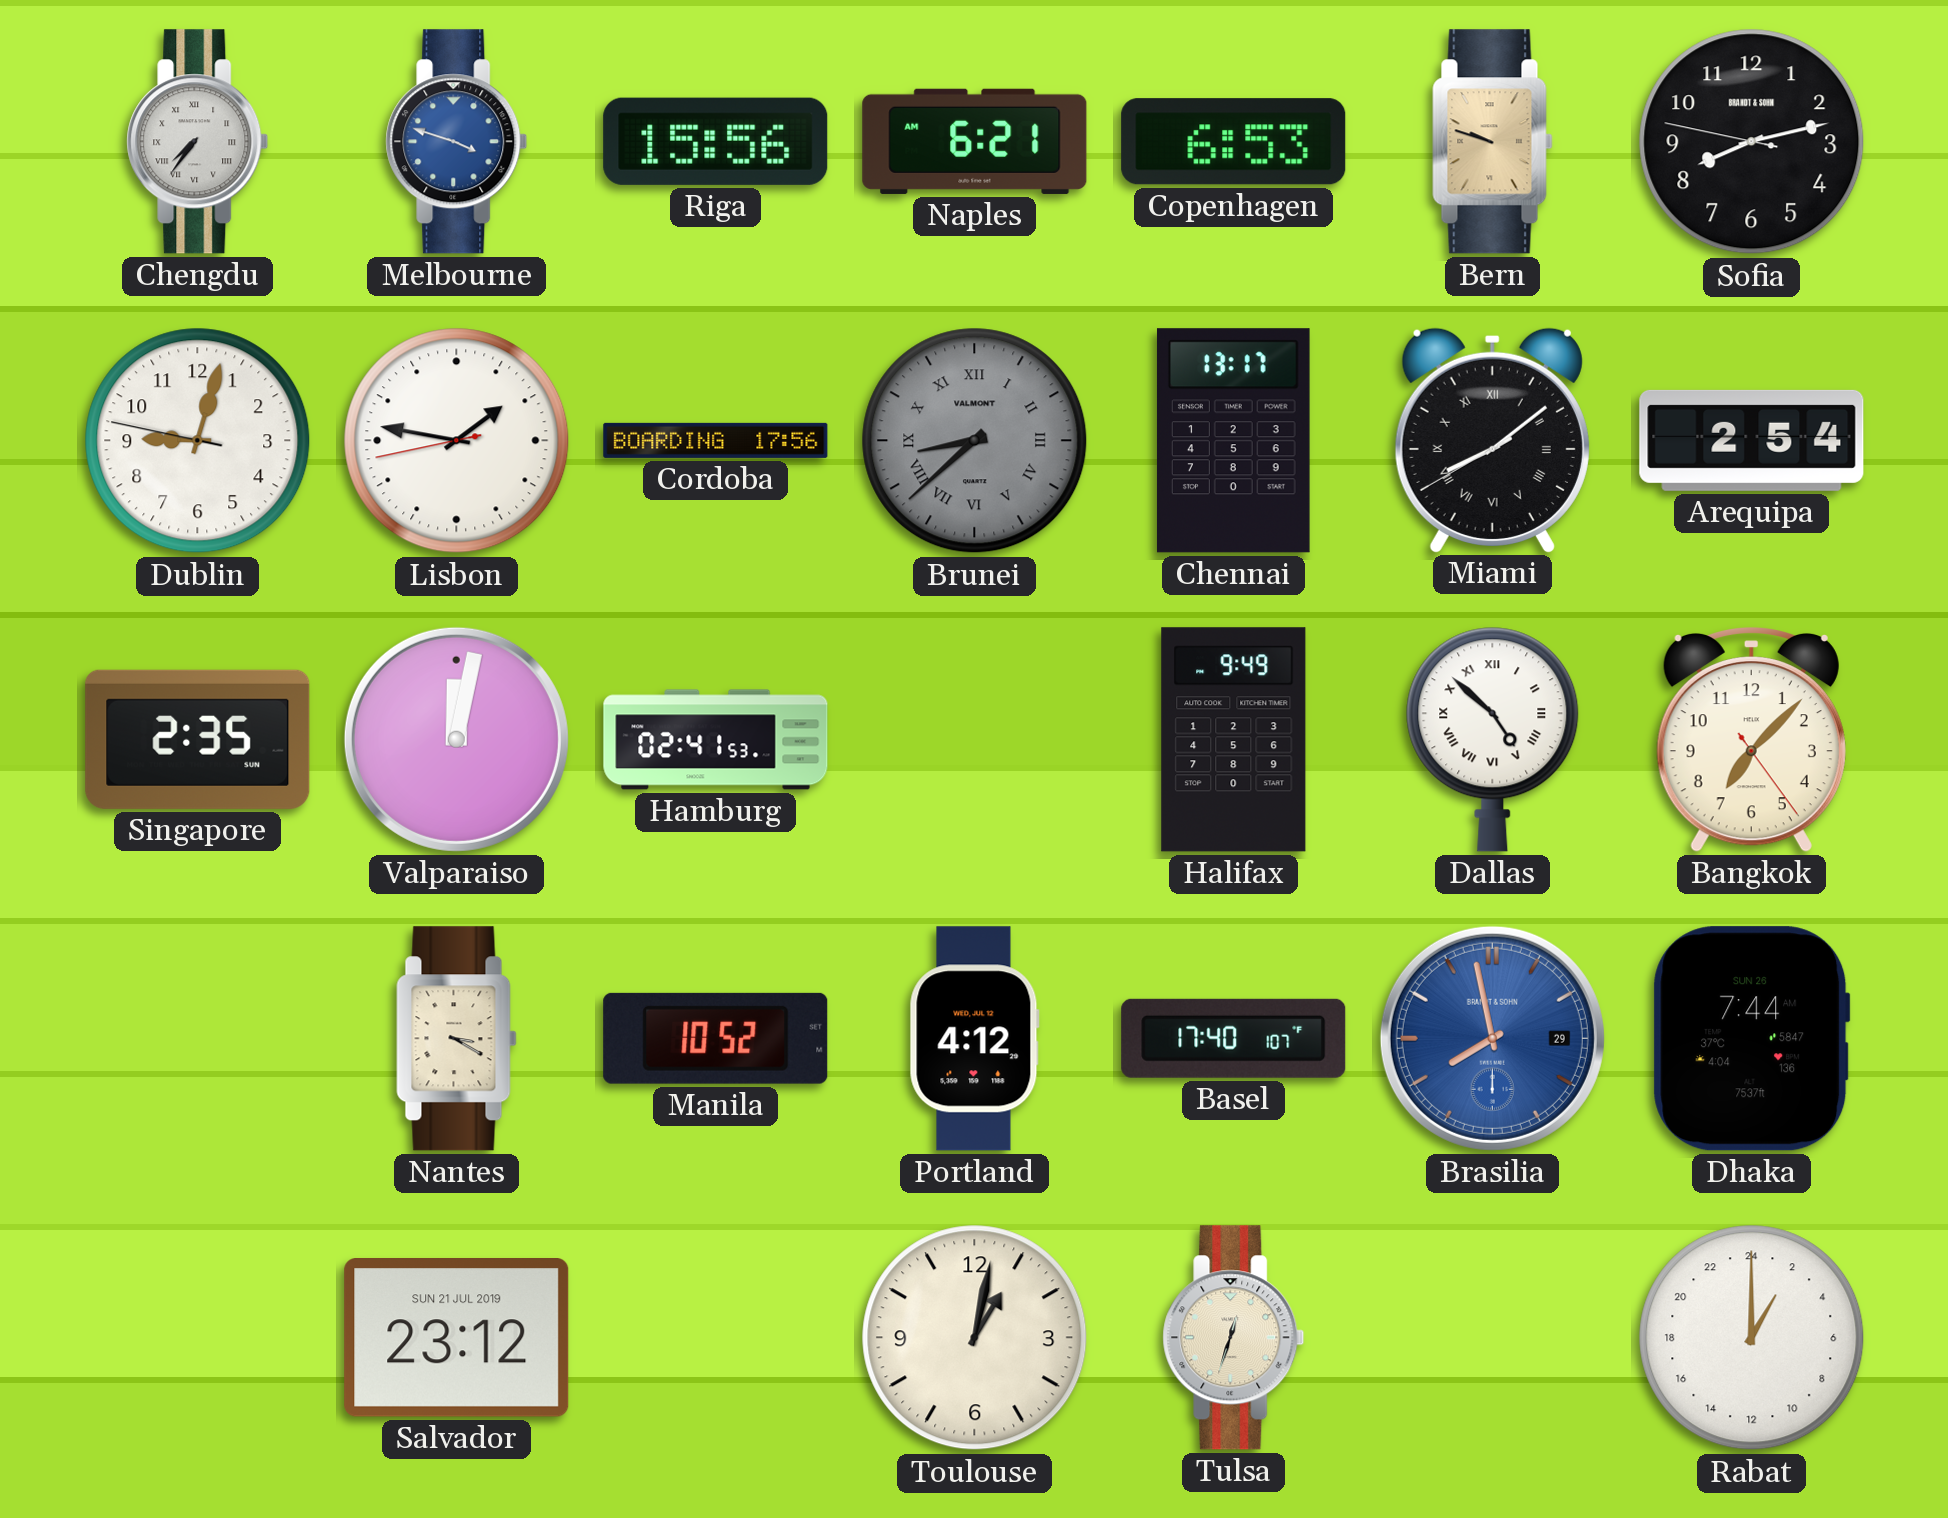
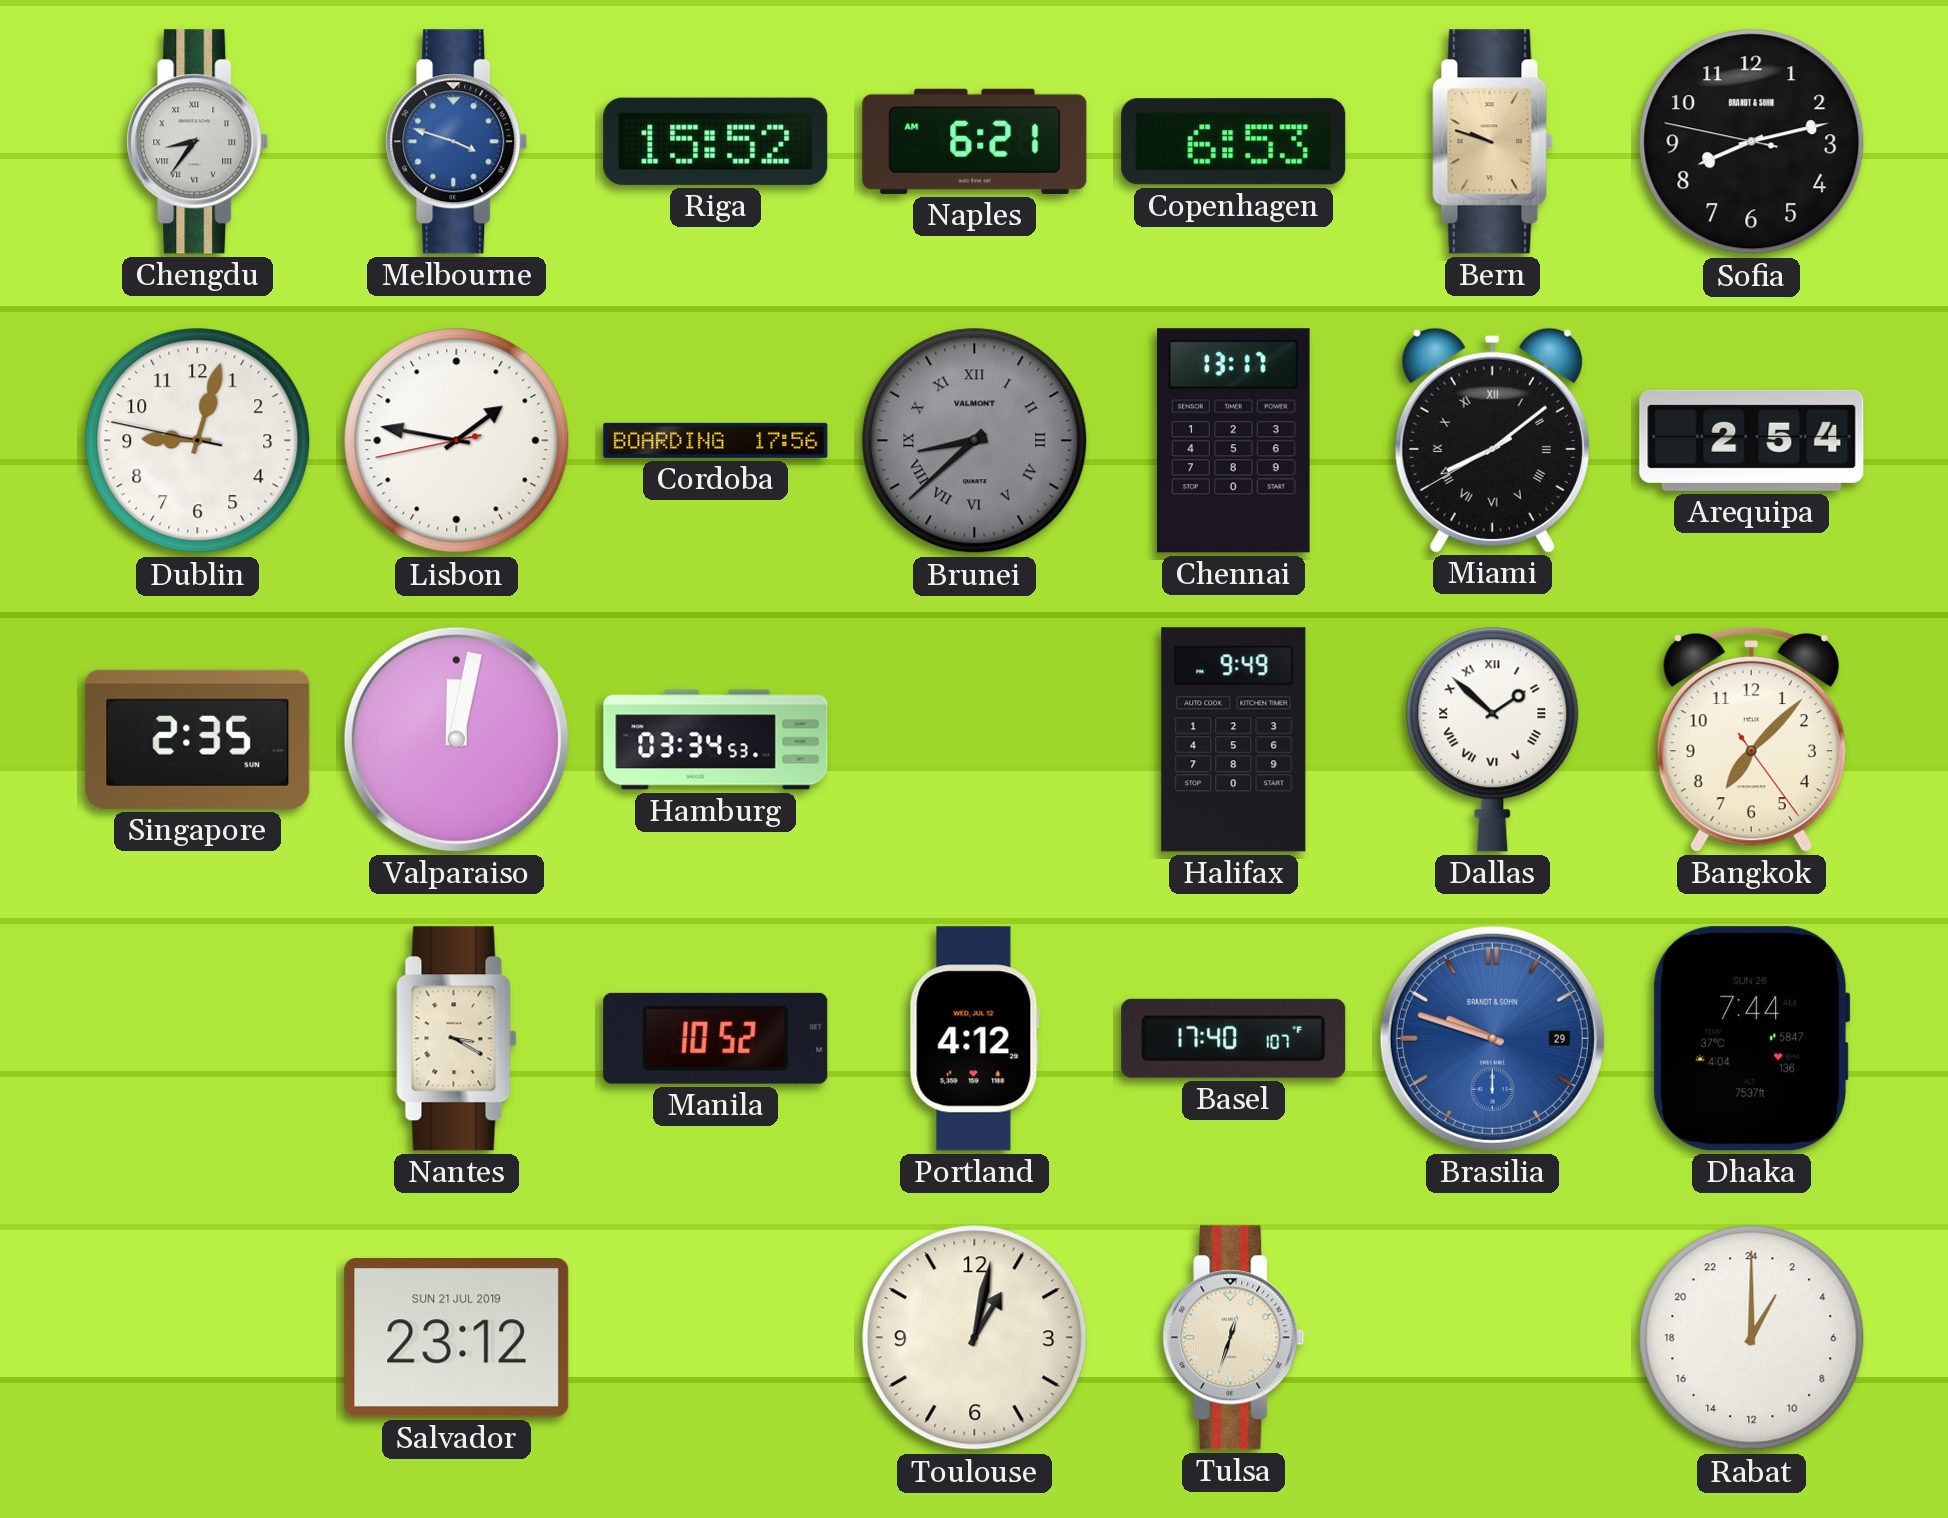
Chengdu: 7:36 -> 8:36 (198, 142)
Riga: 15:56 -> 15:52 (716, 141)
Hamburg: 02:41 -> 03:34 (716, 740)
Dallas: 4:52 -> 1:52 (1493, 739)
Brasilia: 7:58 -> 9:48 (1492, 1038)
